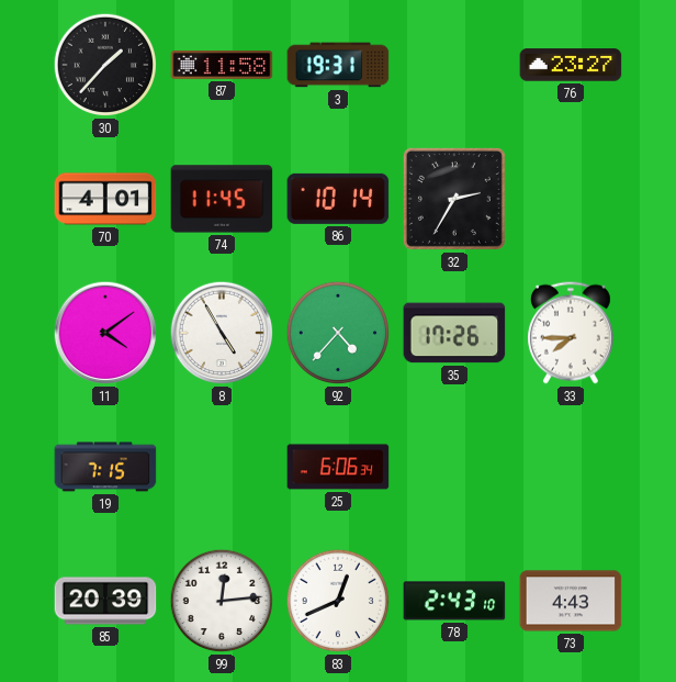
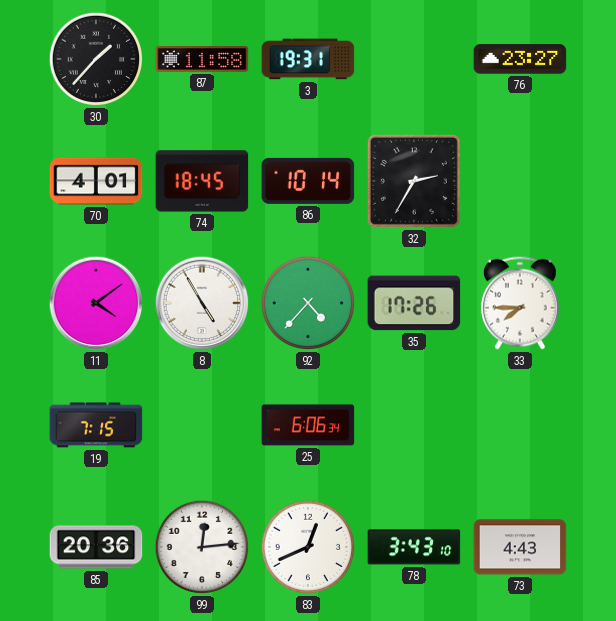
74: 11:45 -> 18:45 (202, 181)
85: 20:39 -> 20:36 (96, 547)
78: 2:43 -> 3:43 (414, 547)
